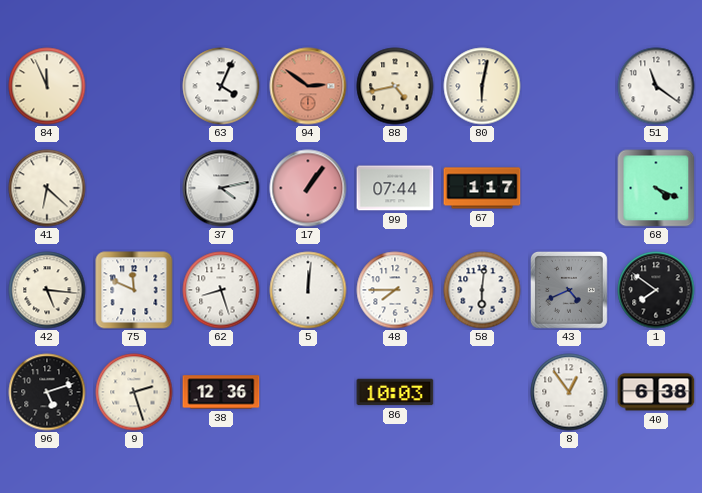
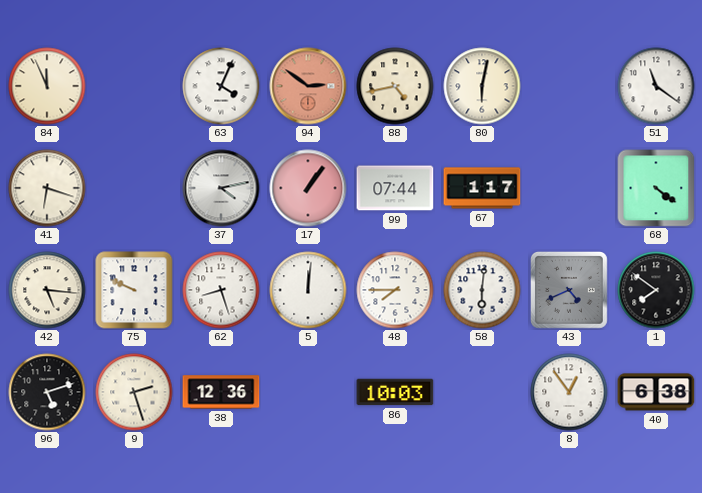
41: 6:22 -> 6:18 (47, 188)
68: 4:19 -> 4:21 (656, 188)
75: 11:49 -> 9:49 (134, 290)
